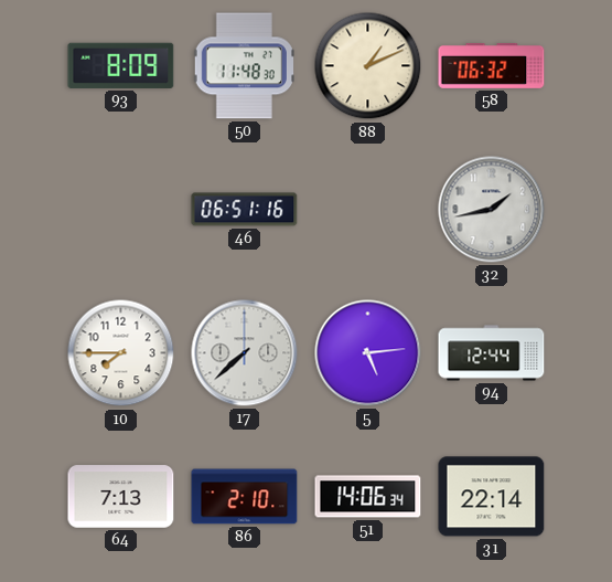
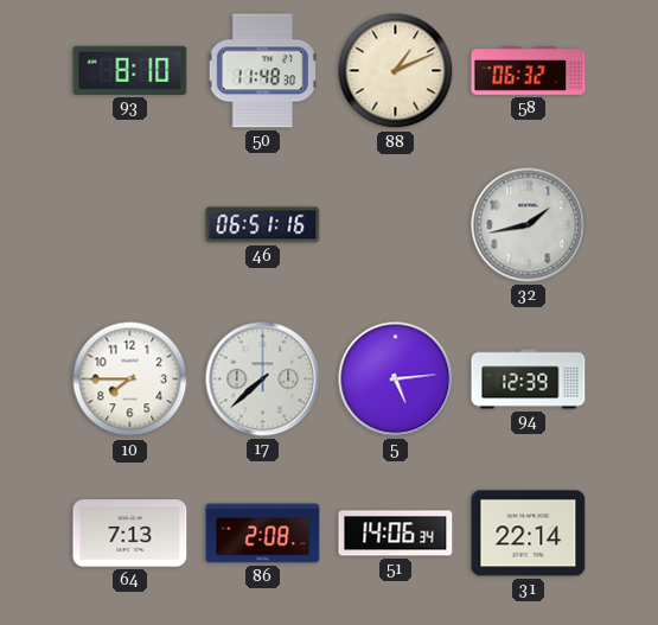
93: 8:09 -> 8:10 (130, 70)
94: 12:44 -> 12:39 (529, 380)
86: 2:10 -> 2:08 (263, 534)
